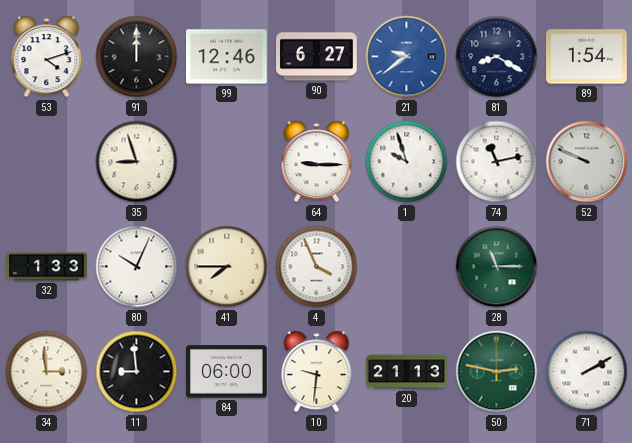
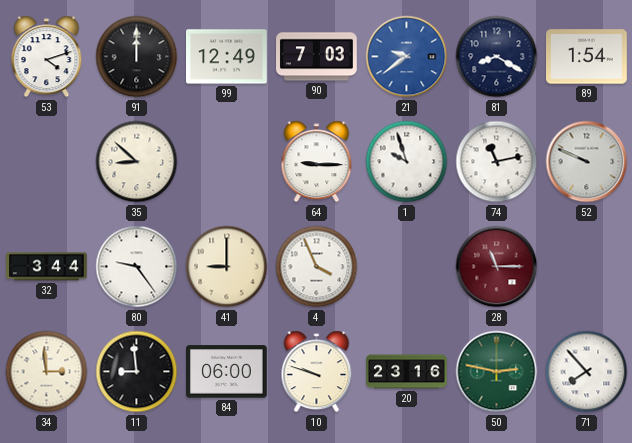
99: 12:46 -> 12:49 (227, 57)
90: 6:27 -> 7:03 (317, 57)
35: 8:57 -> 8:52 (137, 162)
32: 1:33 -> 3:44 (47, 267)
80: 10:04 -> 9:24 (137, 267)
41: 7:45 -> 9:00 (227, 267)
28 dial: green -> burgundy (497, 267)
10: 9:31 -> 9:48 (317, 372)
20: 21:13 -> 23:16 (407, 372)
71: 2:10 -> 7:53 (587, 372)
